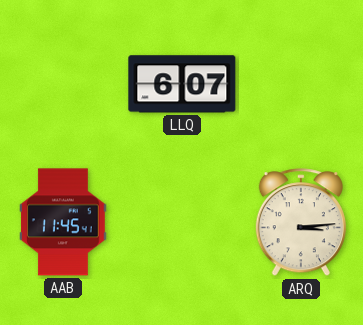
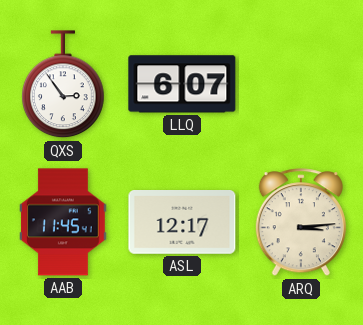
QXS: none -> 2:54 (63, 85)
ASL: none -> 12:17 (182, 223)
